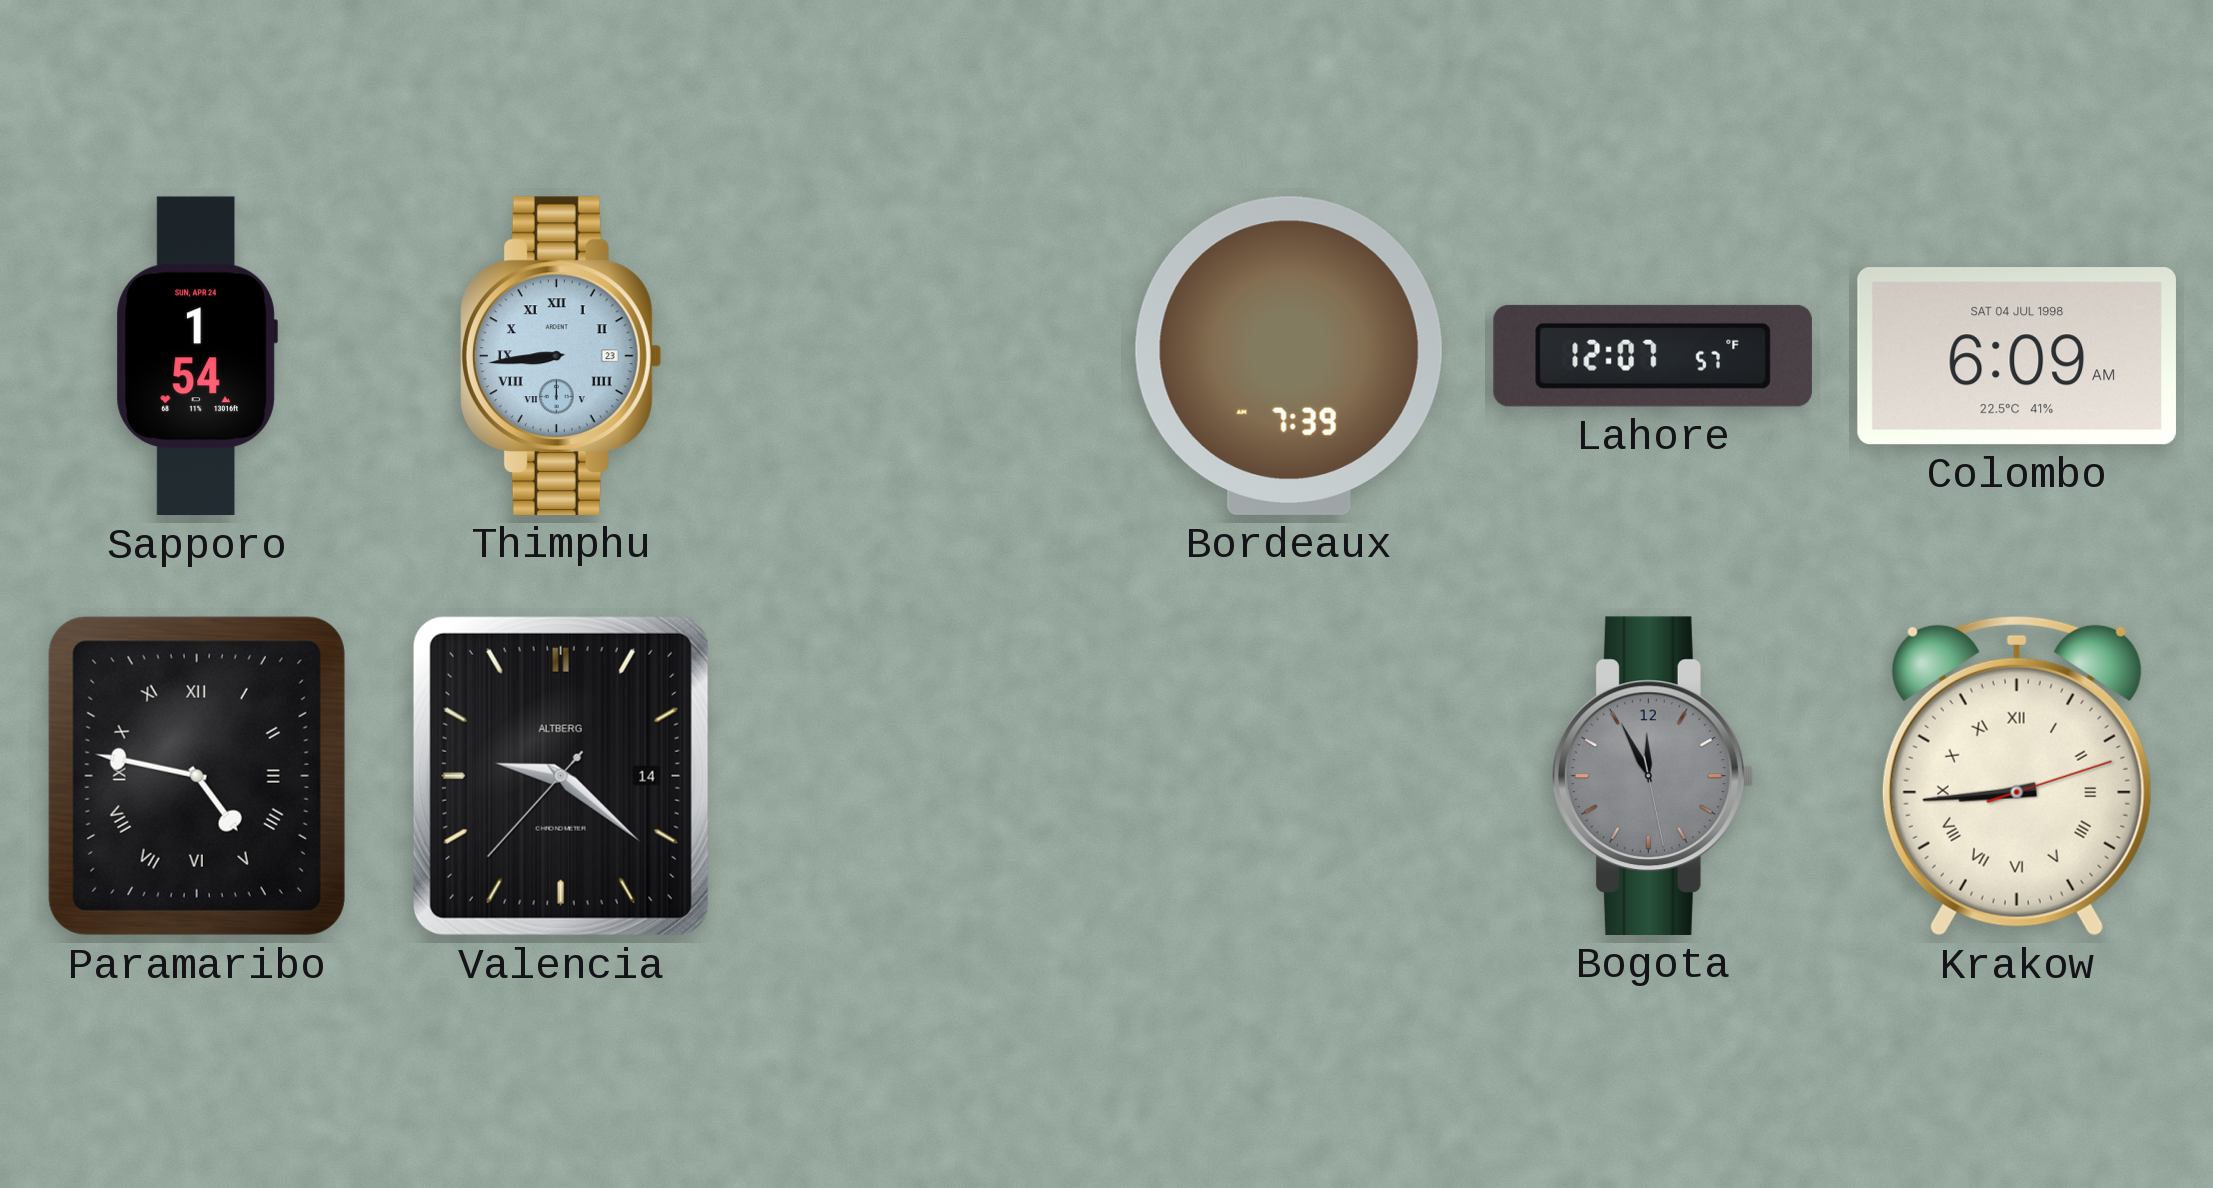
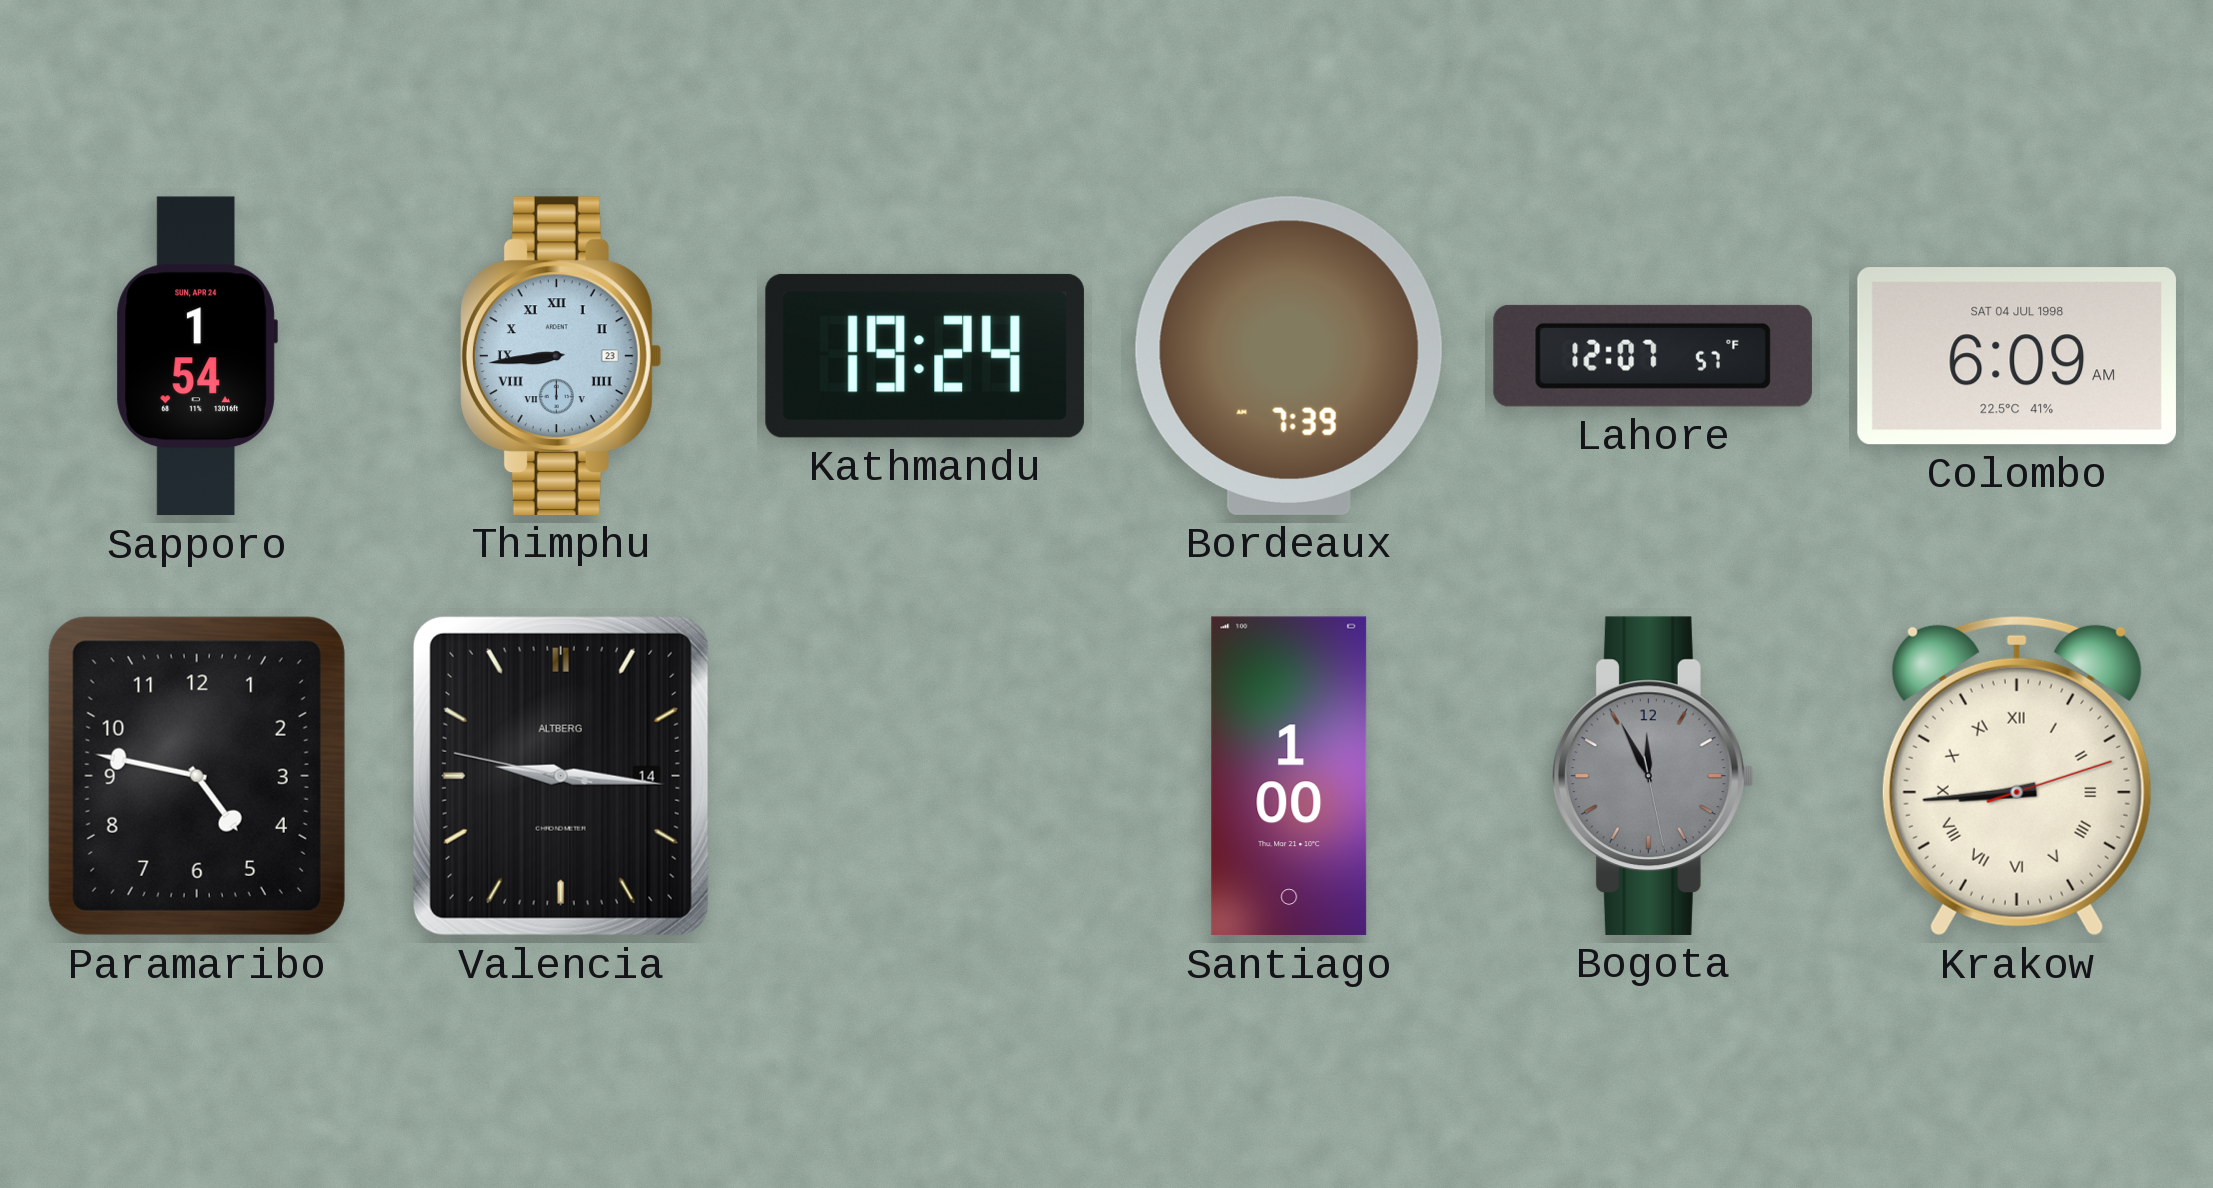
Kathmandu: none -> 19:24 (925, 356)
Paramaribo numerals: Roman -> Arabic (197, 776)
Valencia: 9:21 -> 9:15 (561, 776)
Santiago: none -> 1:00 (1289, 776)
